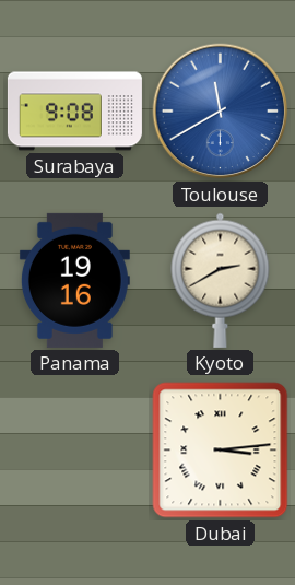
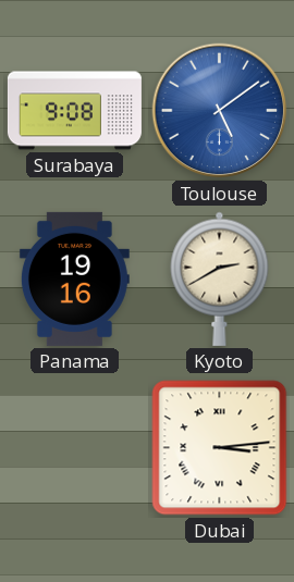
Toulouse: 11:40 -> 5:09 (220, 111)
